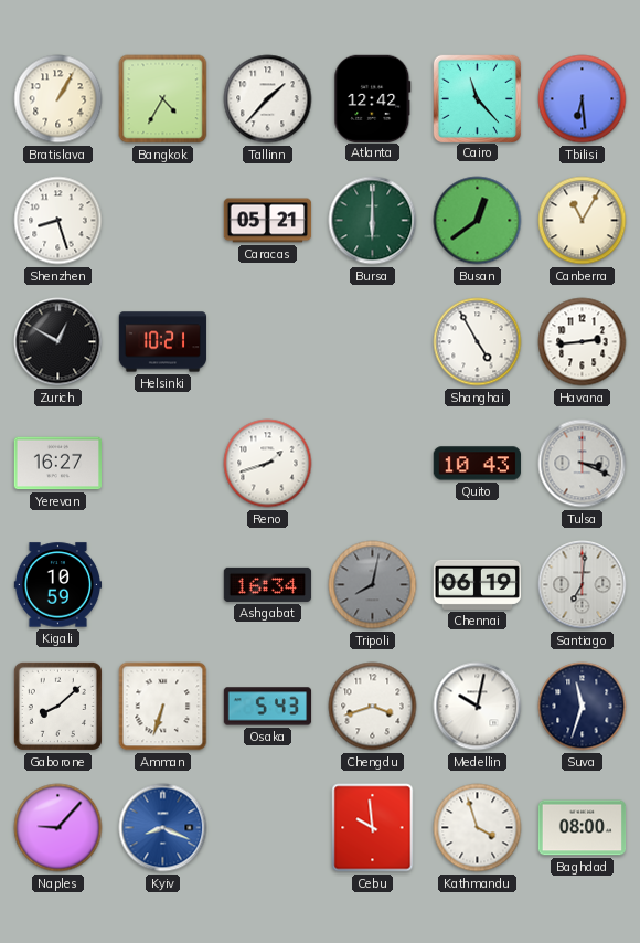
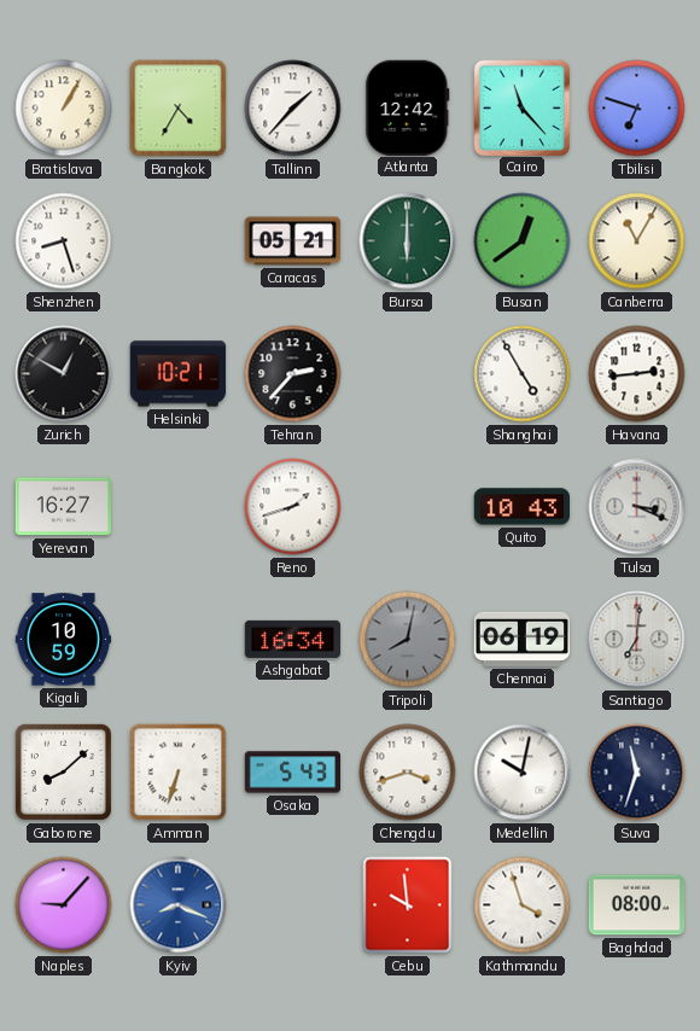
Tbilisi: 6:29 -> 6:48 (637, 109)
Tehran: none -> 2:37 (293, 374)
